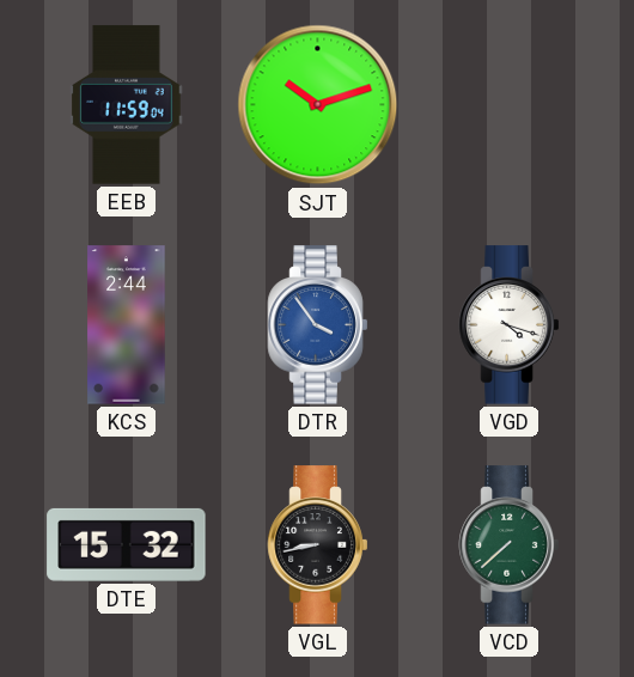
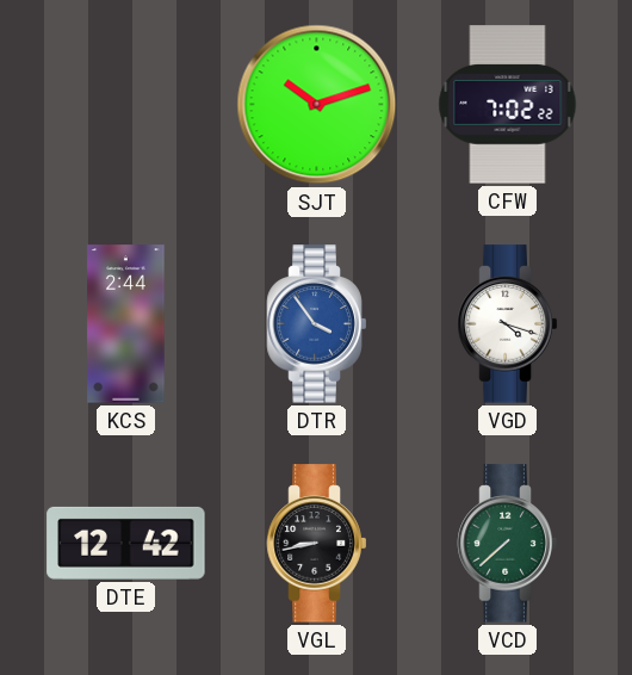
EEB: 11:59 -> none (127, 105)
CFW: none -> 7:02 (508, 105)
DTE: 15:32 -> 12:42 (126, 543)
